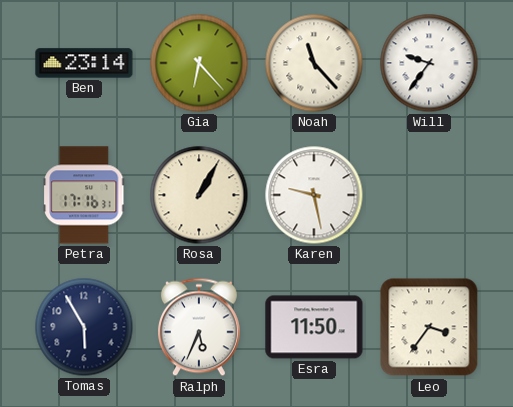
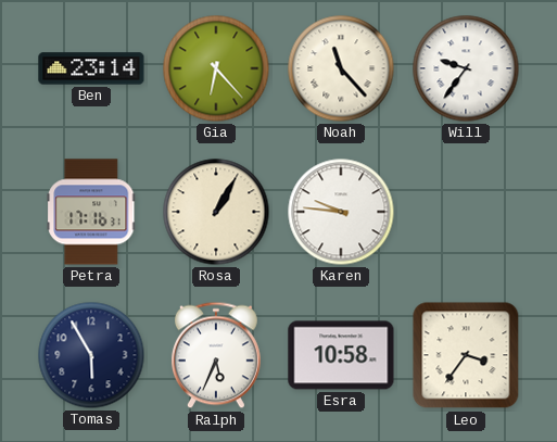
Karen: 9:28 -> 9:46 (341, 212)
Esra: 11:50 -> 10:58 (341, 355)
